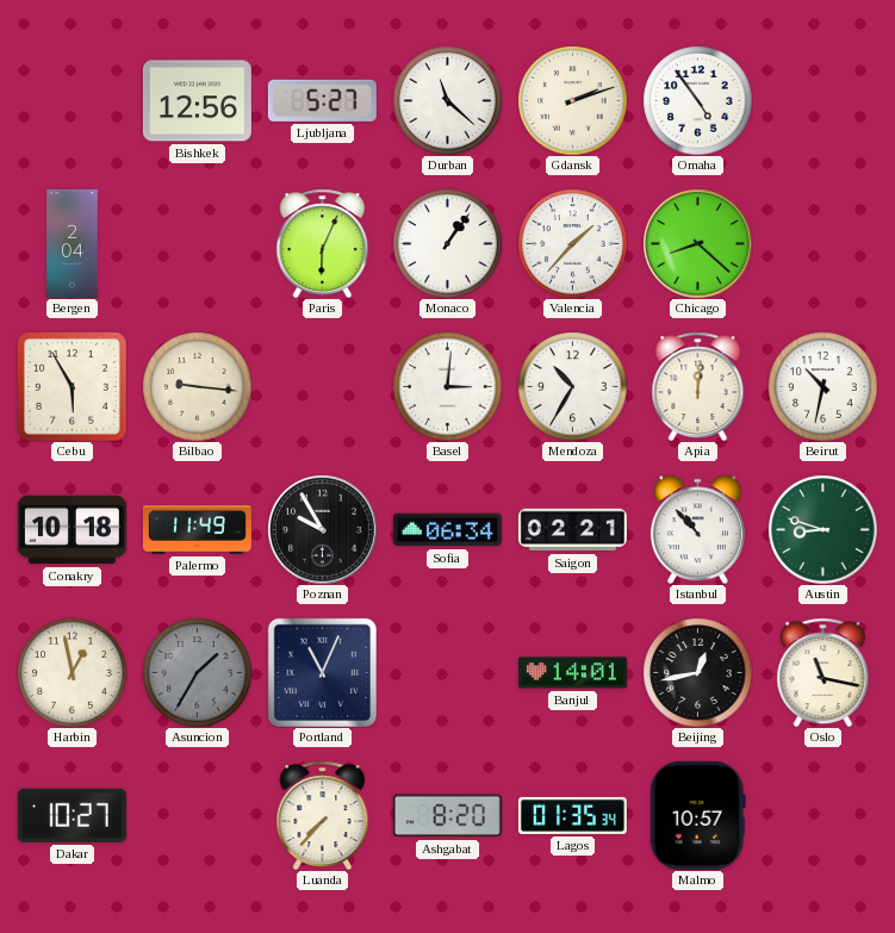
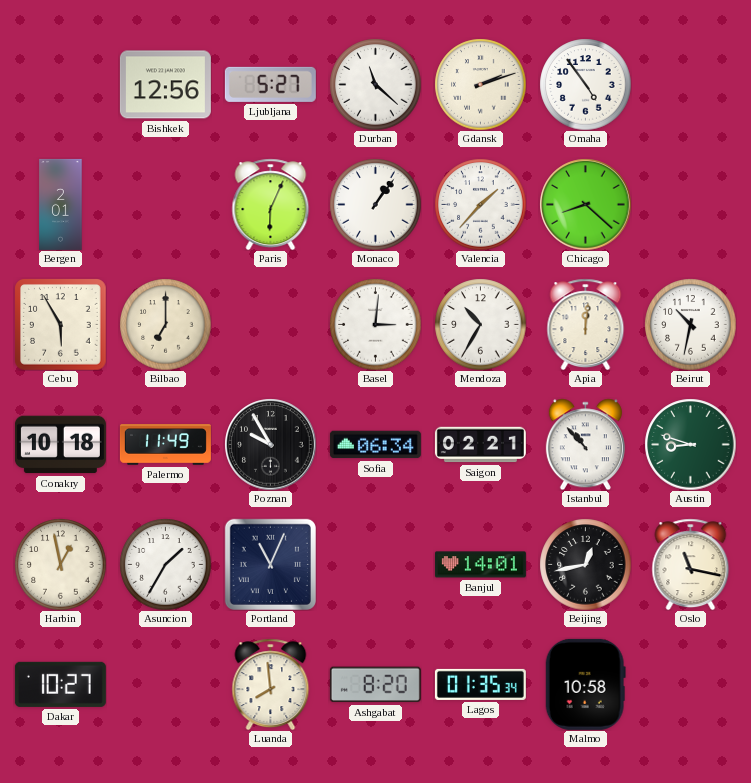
Bergen: 2:04 -> 2:01 (61, 204)
Bilbao: 9:16 -> 7:00 (165, 324)
Asuncion dial: grey -> white (165, 564)
Luanda: 7:37 -> 7:59 (271, 684)
Malmo: 10:57 -> 10:58 (585, 684)
